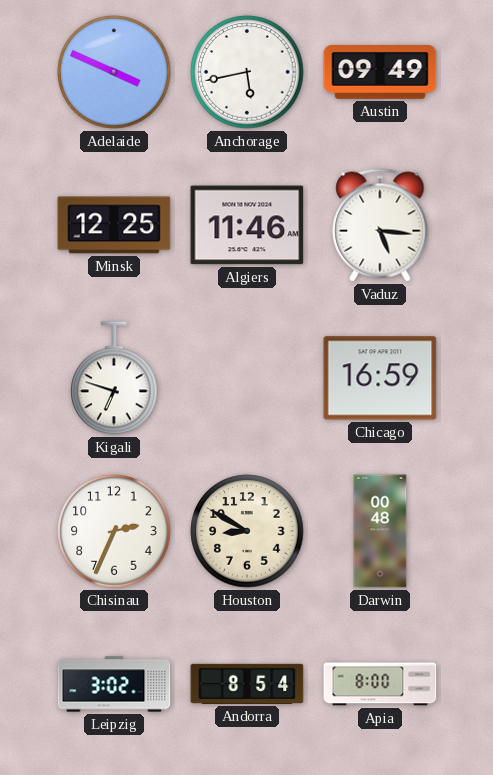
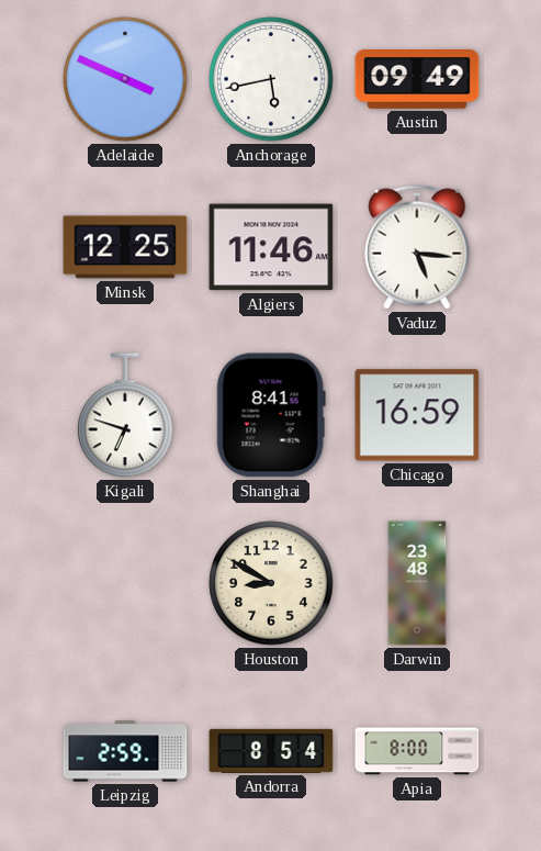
Shanghai: none -> 8:41 (271, 415)
Chisinau: 2:34 -> none (114, 531)
Darwin: 00:48 -> 23:48 (417, 583)
Leipzig: 3:02 -> 2:59 (125, 751)
